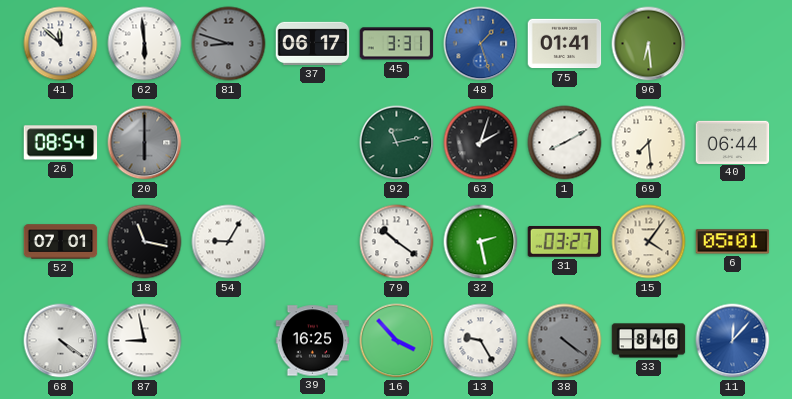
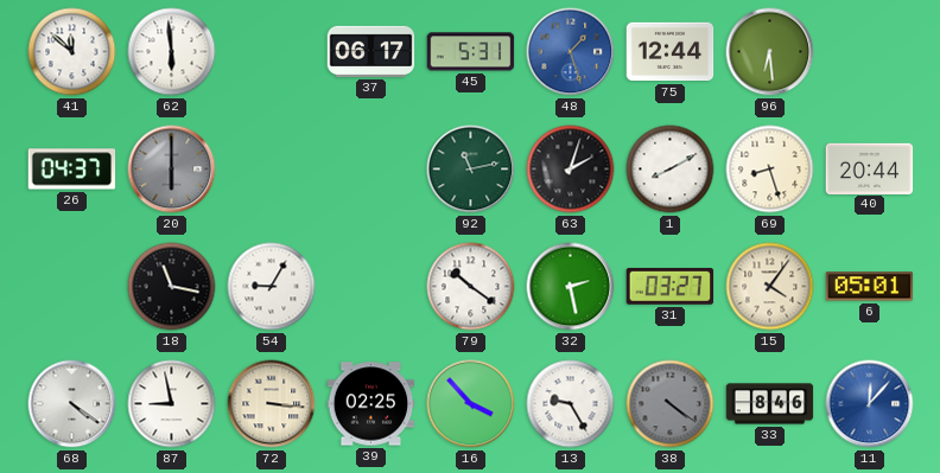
81: 8:48 -> none (229, 44)
45: 3:31 -> 5:31 (471, 52)
75: 01:41 -> 12:44 (671, 52)
26: 08:54 -> 04:37 (72, 170)
69: 7:29 -> 8:27 (770, 170)
40: 06:44 -> 20:44 (870, 168)
52: 07:01 -> none (61, 242)
72: none -> 3:16 (272, 404)
39: 16:25 -> 02:25 (371, 404)
